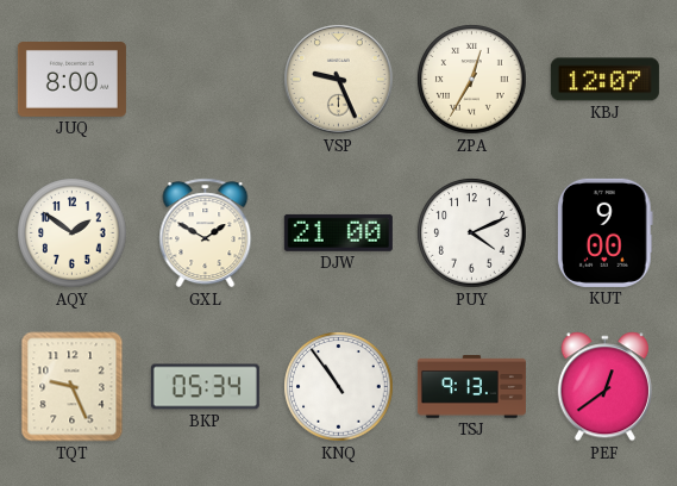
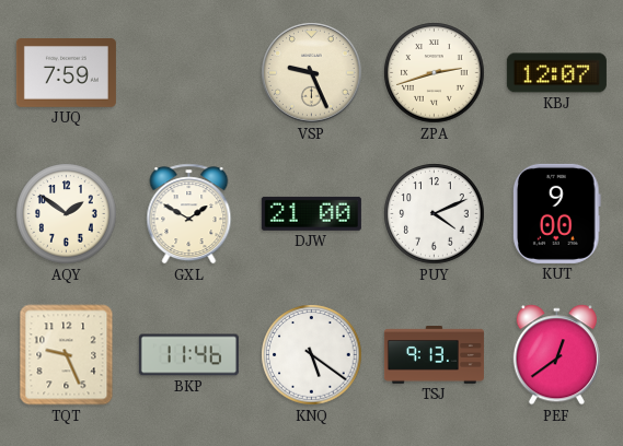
JUQ: 8:00 -> 7:59 (66, 73)
ZPA: 12:35 -> 2:42 (435, 73)
BKP: 05:34 -> 11:46 (188, 355)
KNQ: 10:54 -> 5:21 (312, 355)
